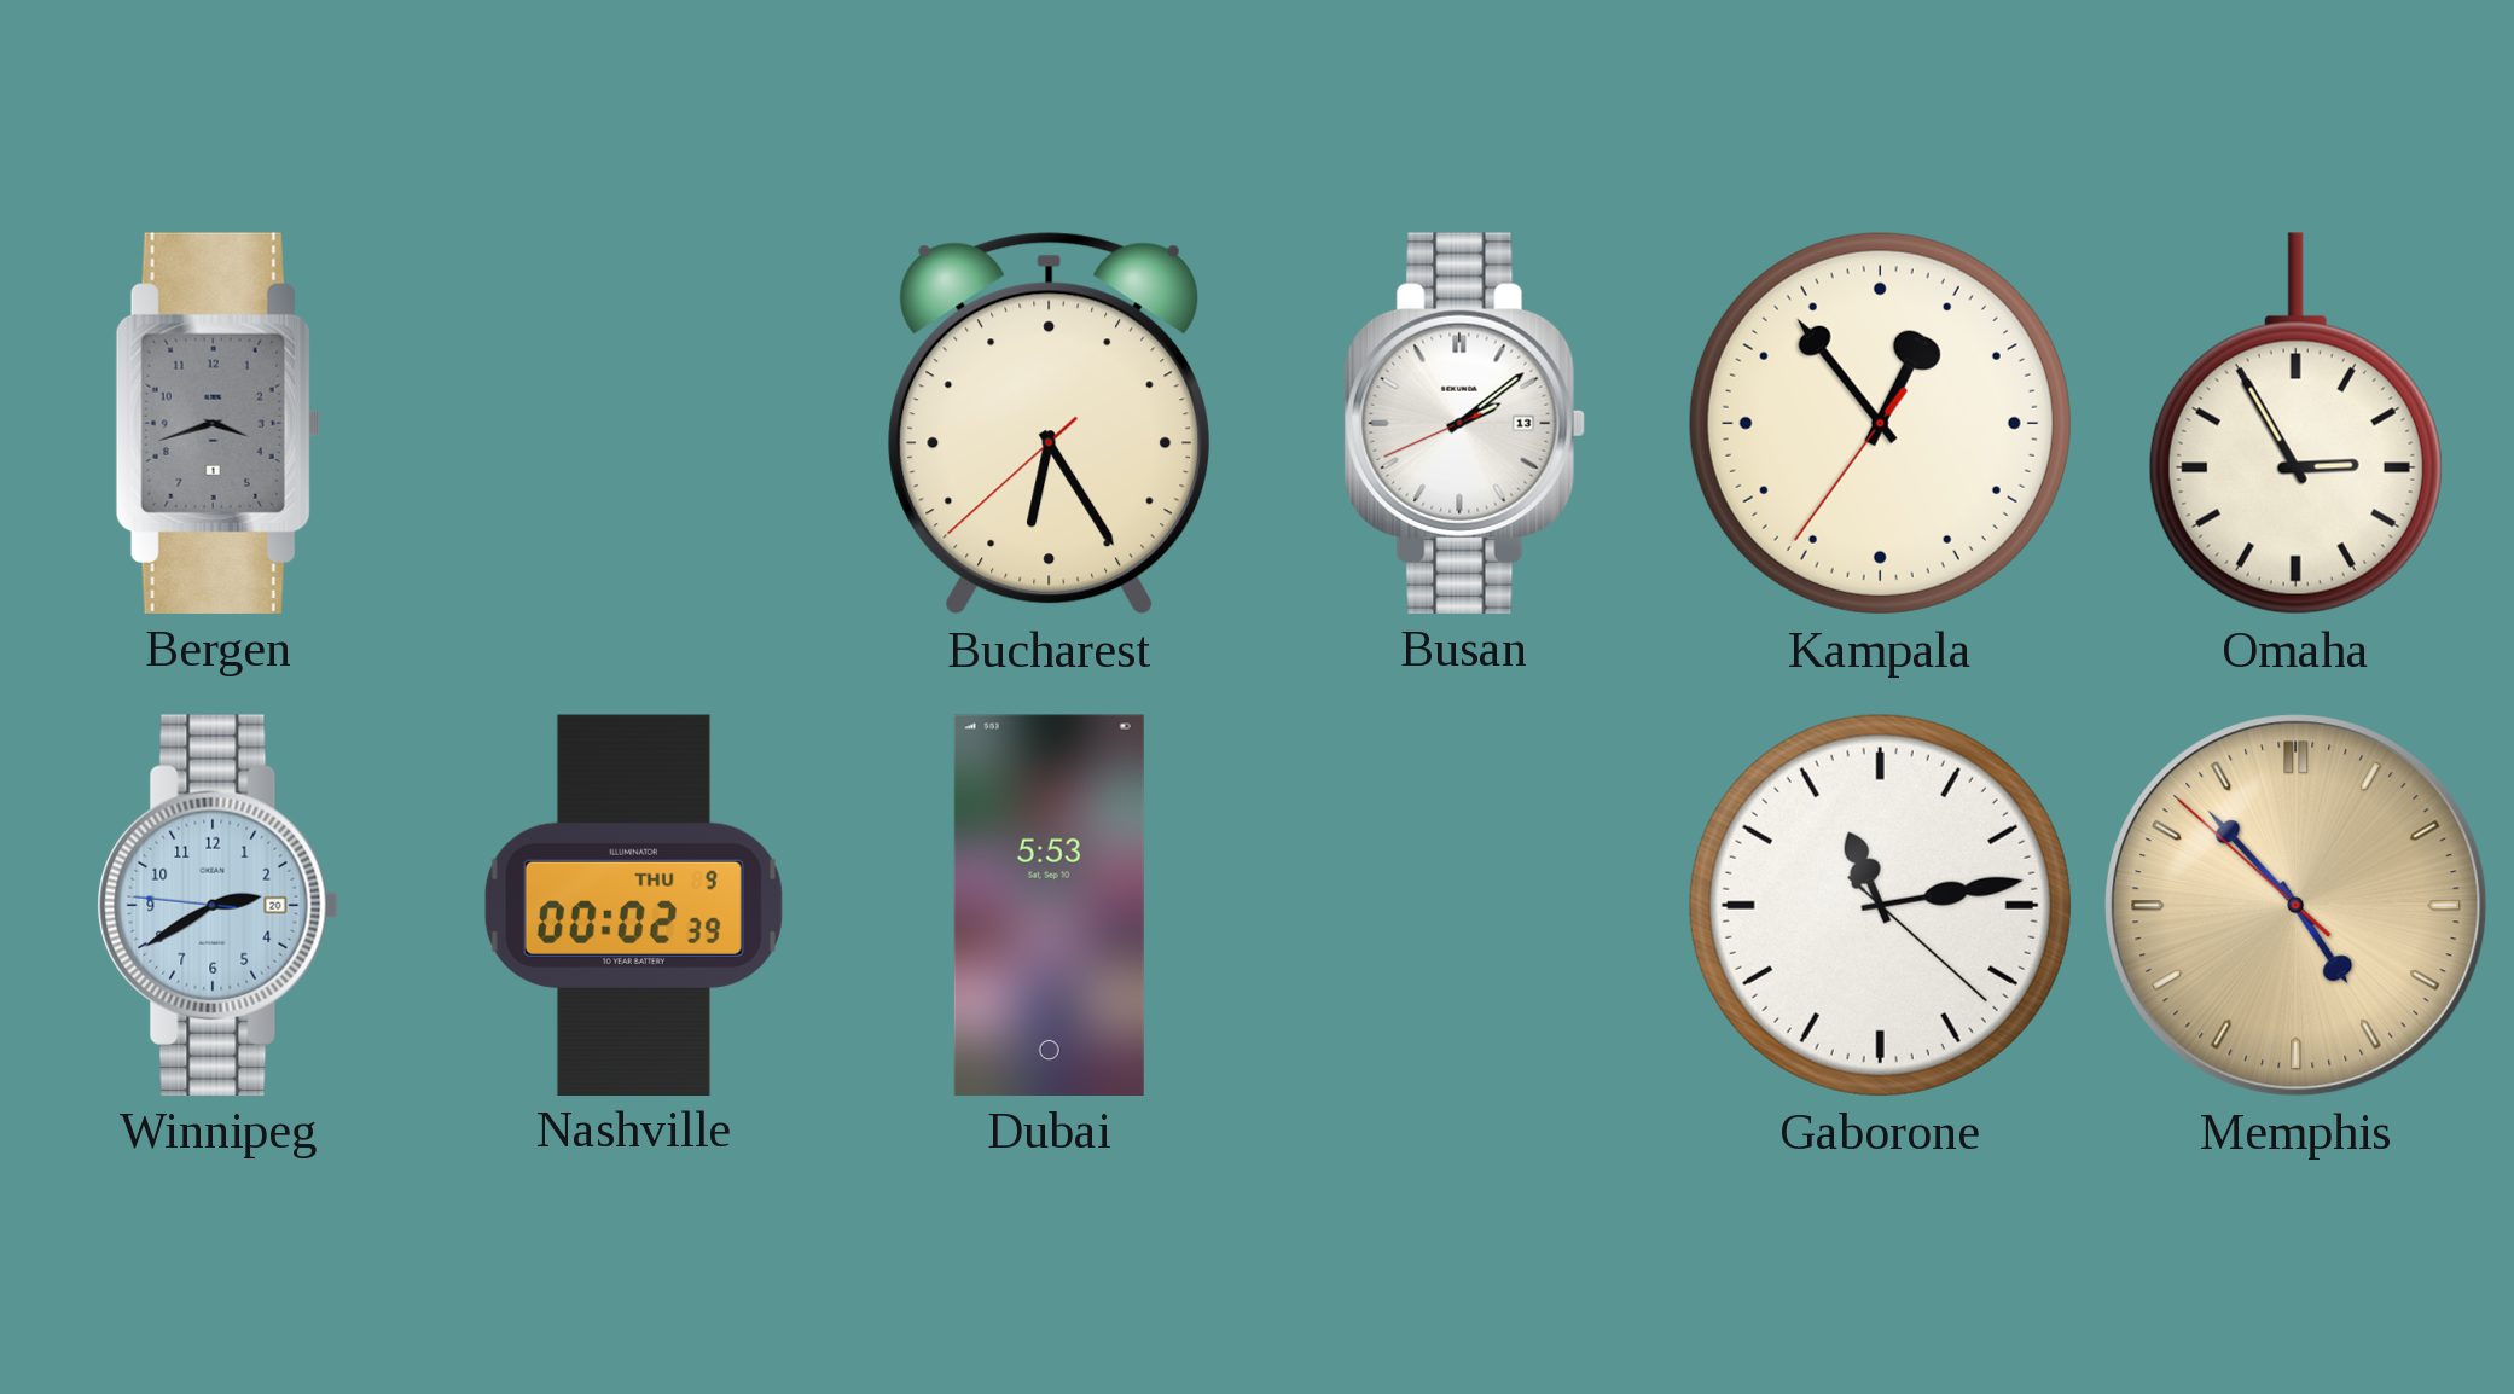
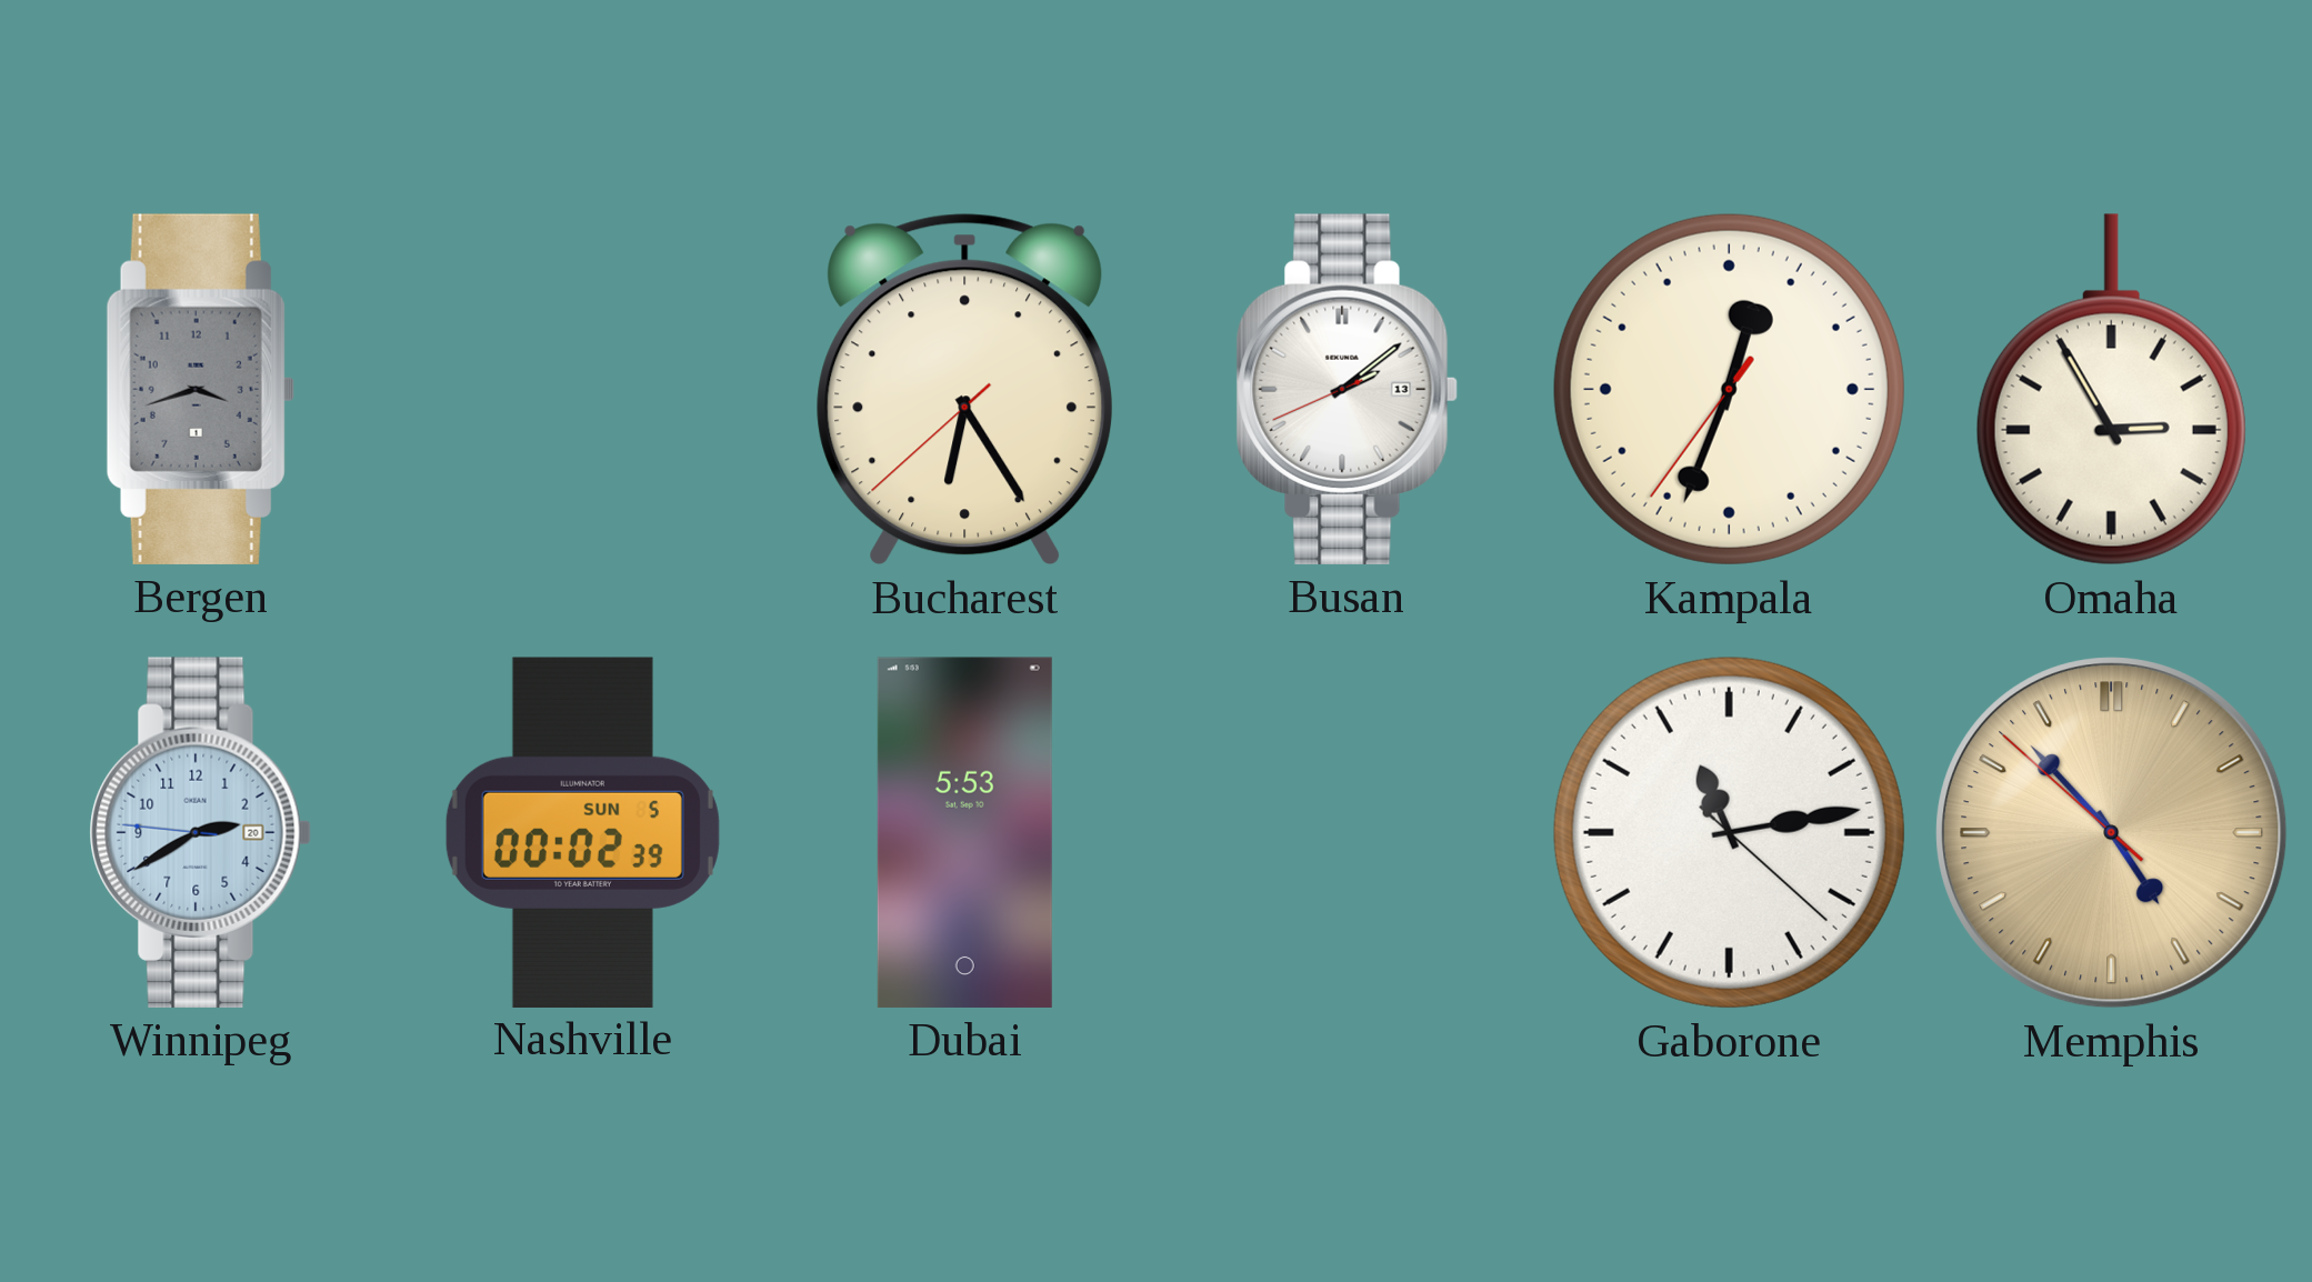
Kampala: 12:53 -> 12:33 (1729, 389)
Nashville date: THU 9 -> SUN 5 (582, 832)
